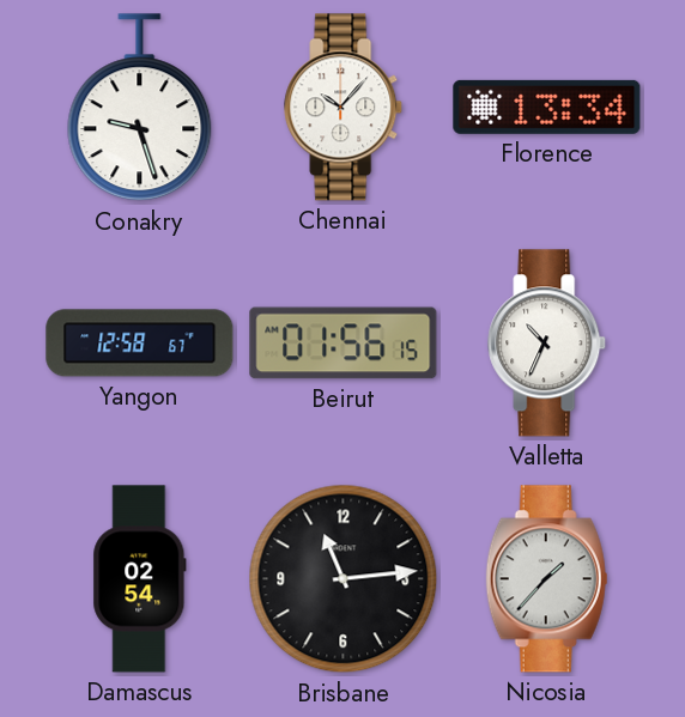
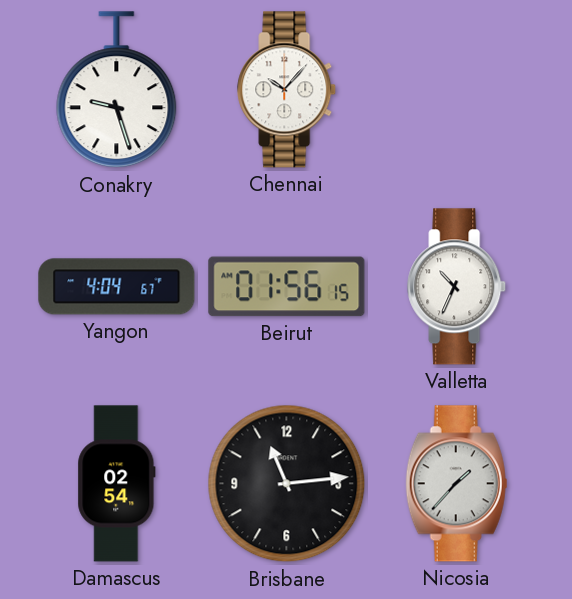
Florence: 13:34 -> none (547, 107)
Yangon: 12:58 -> 4:04 (117, 287)
